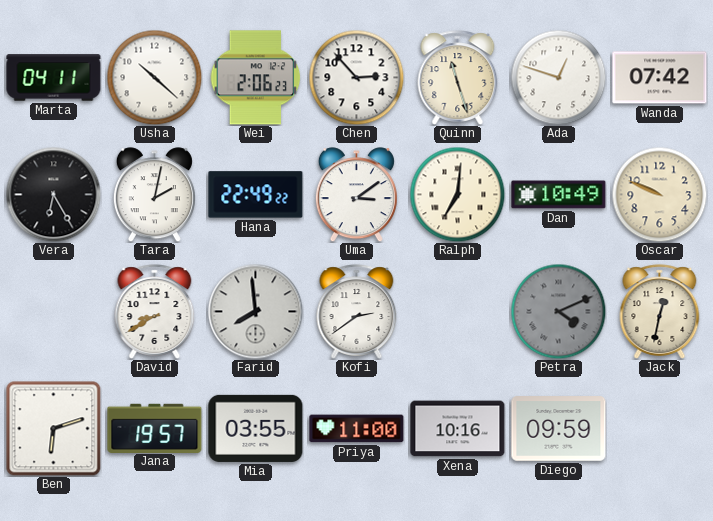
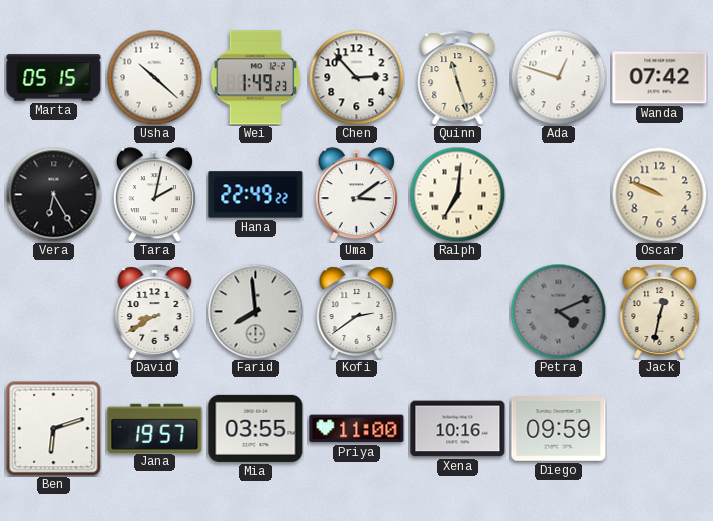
Marta: 04:11 -> 05:15 (54, 78)
Wei: 2:06 -> 1:49 (256, 78)
Dan: 10:49 -> none (559, 195)
